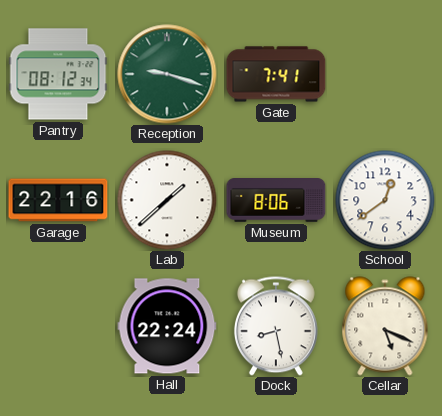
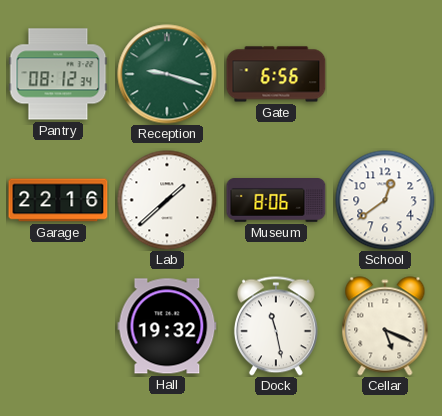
Gate: 7:41 -> 6:56 (276, 74)
Hall: 22:24 -> 19:32 (167, 326)
Dock: 8:28 -> 11:28 (276, 326)
